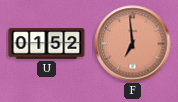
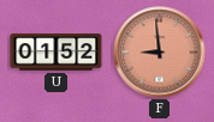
F: 6:59 -> 8:59 (160, 53)
